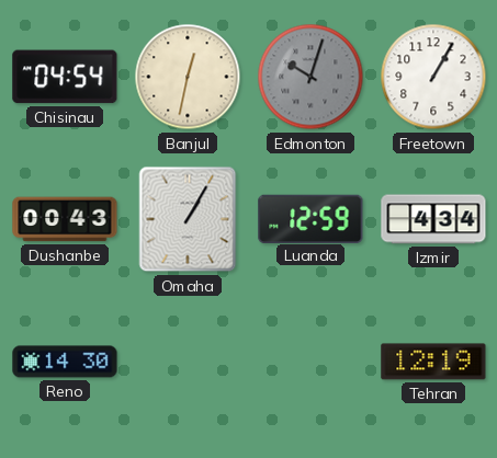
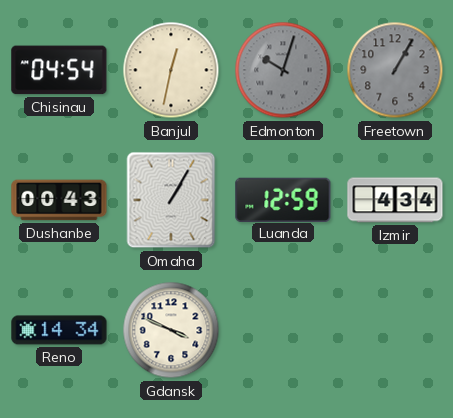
Freetown dial: white -> grey (395, 70)
Reno: 14:30 -> 14:34 (59, 330)
Gdansk: none -> 3:49 (171, 330)
Tehran: 12:19 -> none (433, 362)
